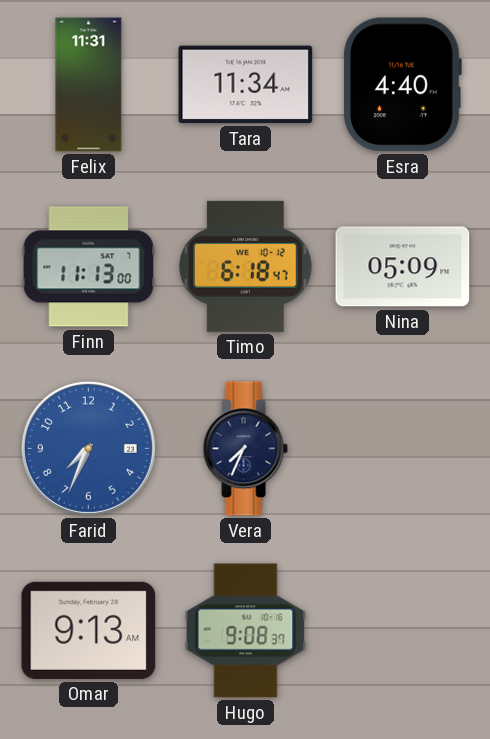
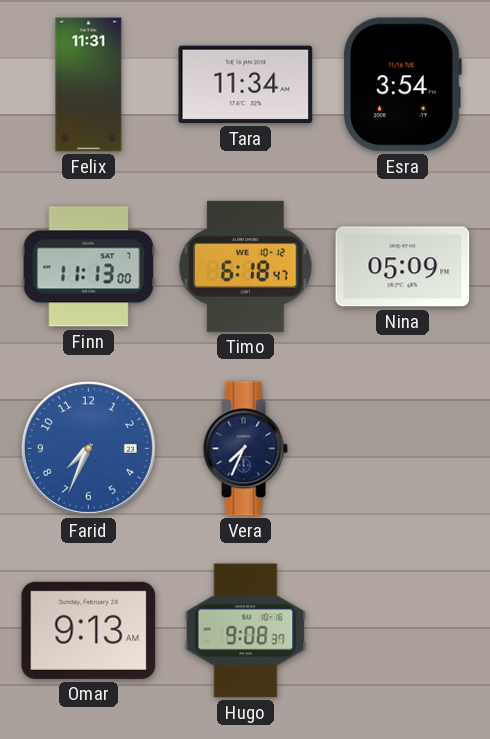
Esra: 4:40 -> 3:54 (402, 85)
